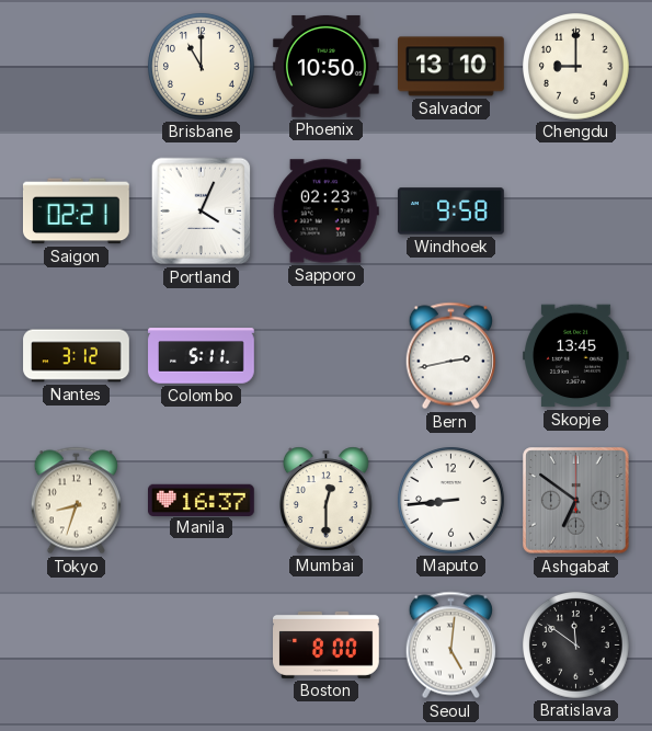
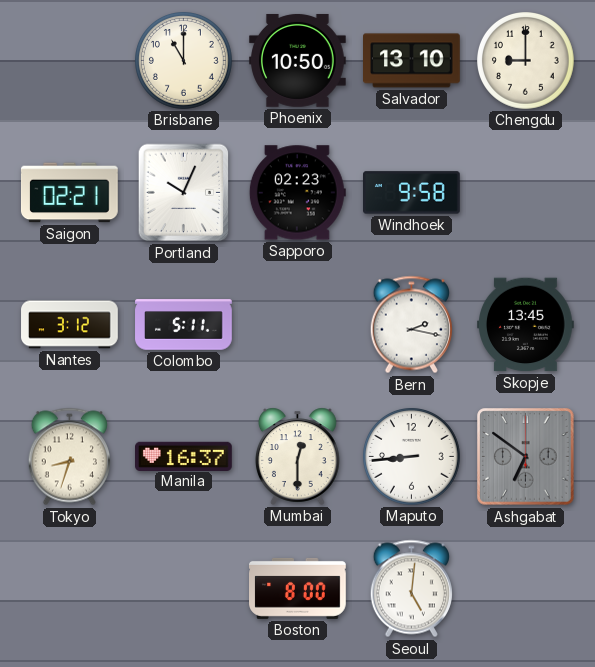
Portland: 4:04 -> 10:04 (184, 193)
Bern: 2:43 -> 2:17 (411, 325)
Bratislava: 11:51 -> none (576, 646)
